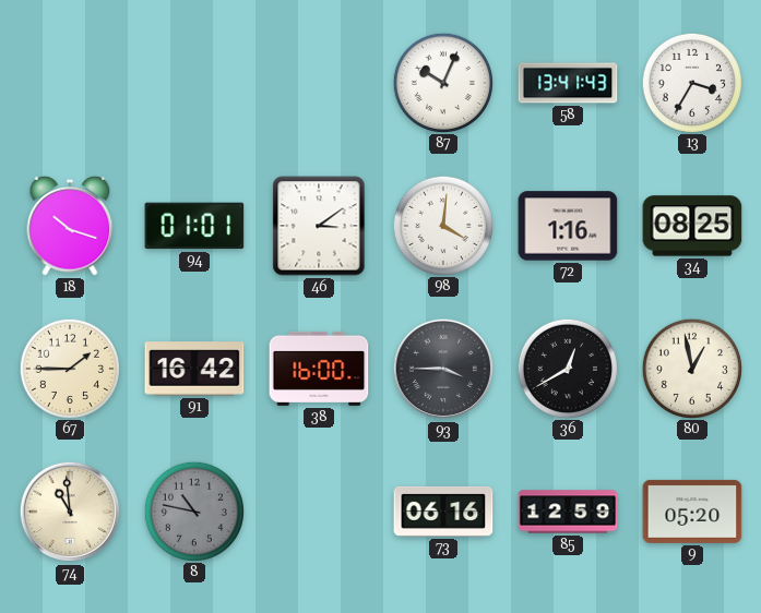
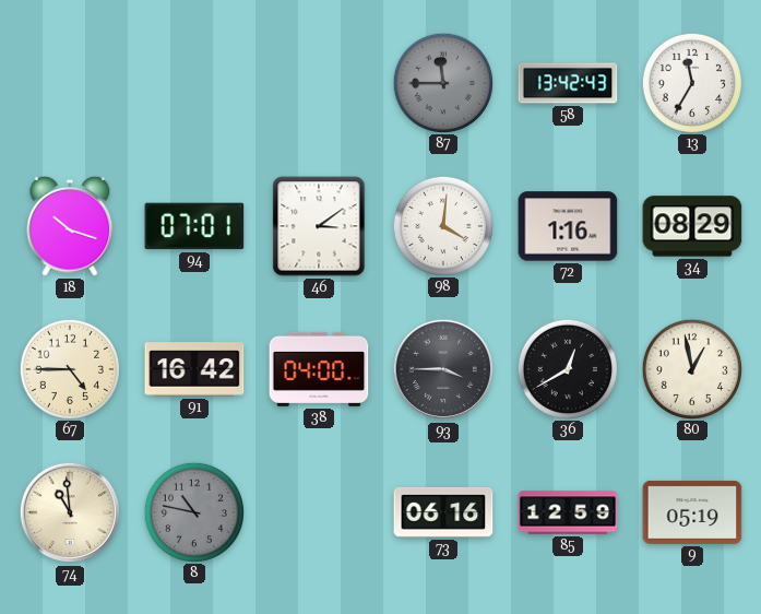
87: 10:04 -> 11:45 (442, 82)
87 dial: white -> grey (442, 82)
58: 13:41 -> 13:42 (568, 83)
13: 3:35 -> 11:35 (691, 82)
94: 01:01 -> 07:01 (194, 226)
34: 08:25 -> 08:29 (692, 226)
67: 1:45 -> 4:45 (69, 368)
38: 16:00 -> 04:00 (319, 369)
9: 05:20 -> 05:19 (692, 512)
